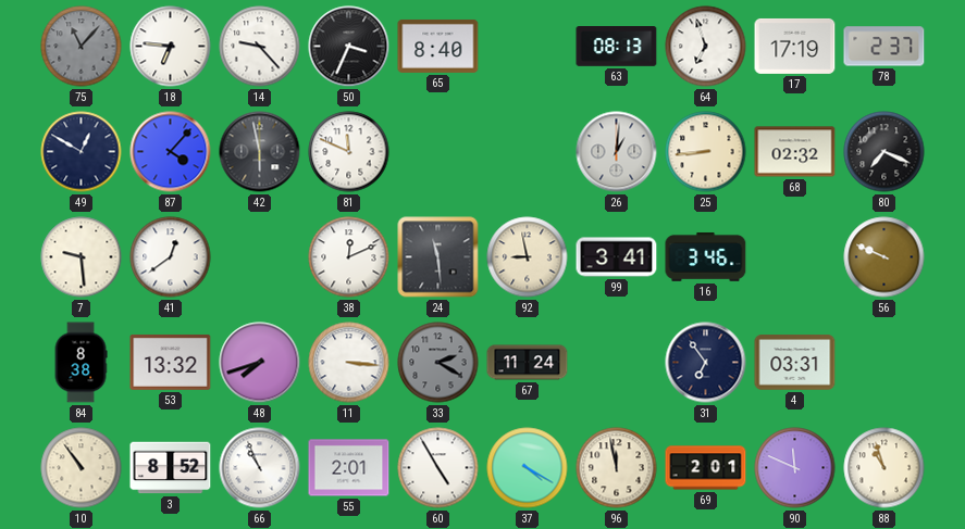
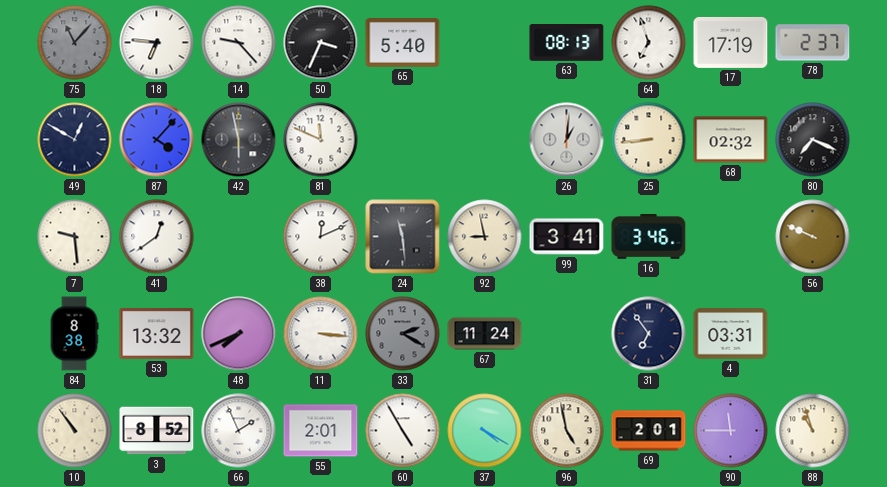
65: 8:40 -> 5:40 (403, 42)
48: 7:42 -> 7:41 (239, 334)
66: 10:56 -> 1:56 (239, 431)
96: 11:58 -> 4:58 (567, 431)
90: 11:49 -> 11:45 (731, 431)
